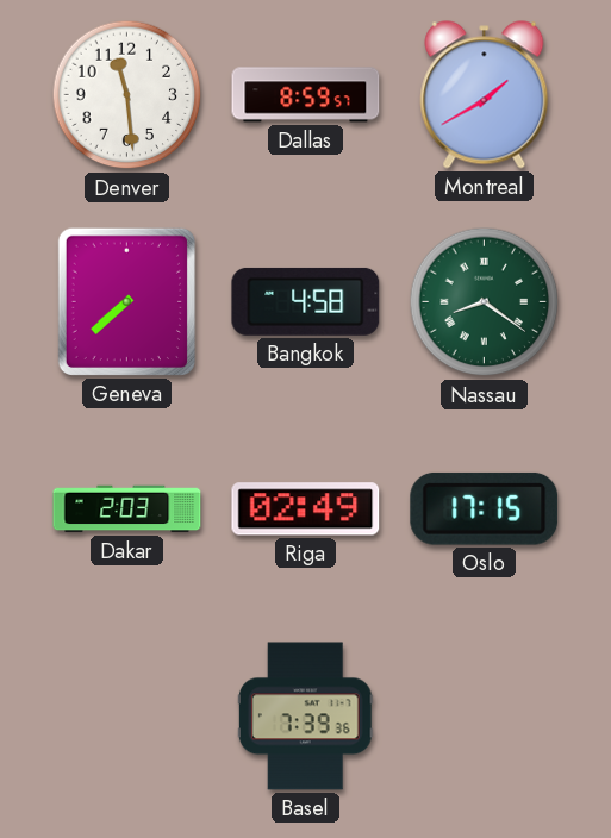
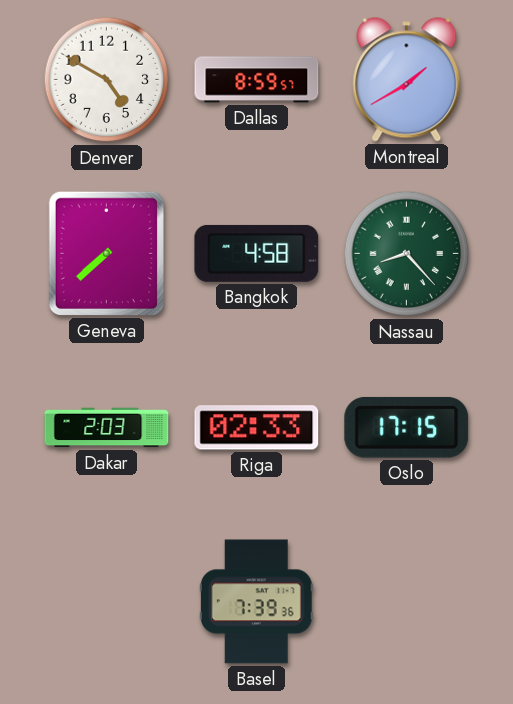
Denver: 11:29 -> 4:50 (107, 80)
Nassau: 8:21 -> 8:23 (407, 254)
Riga: 02:49 -> 02:33 (257, 428)
